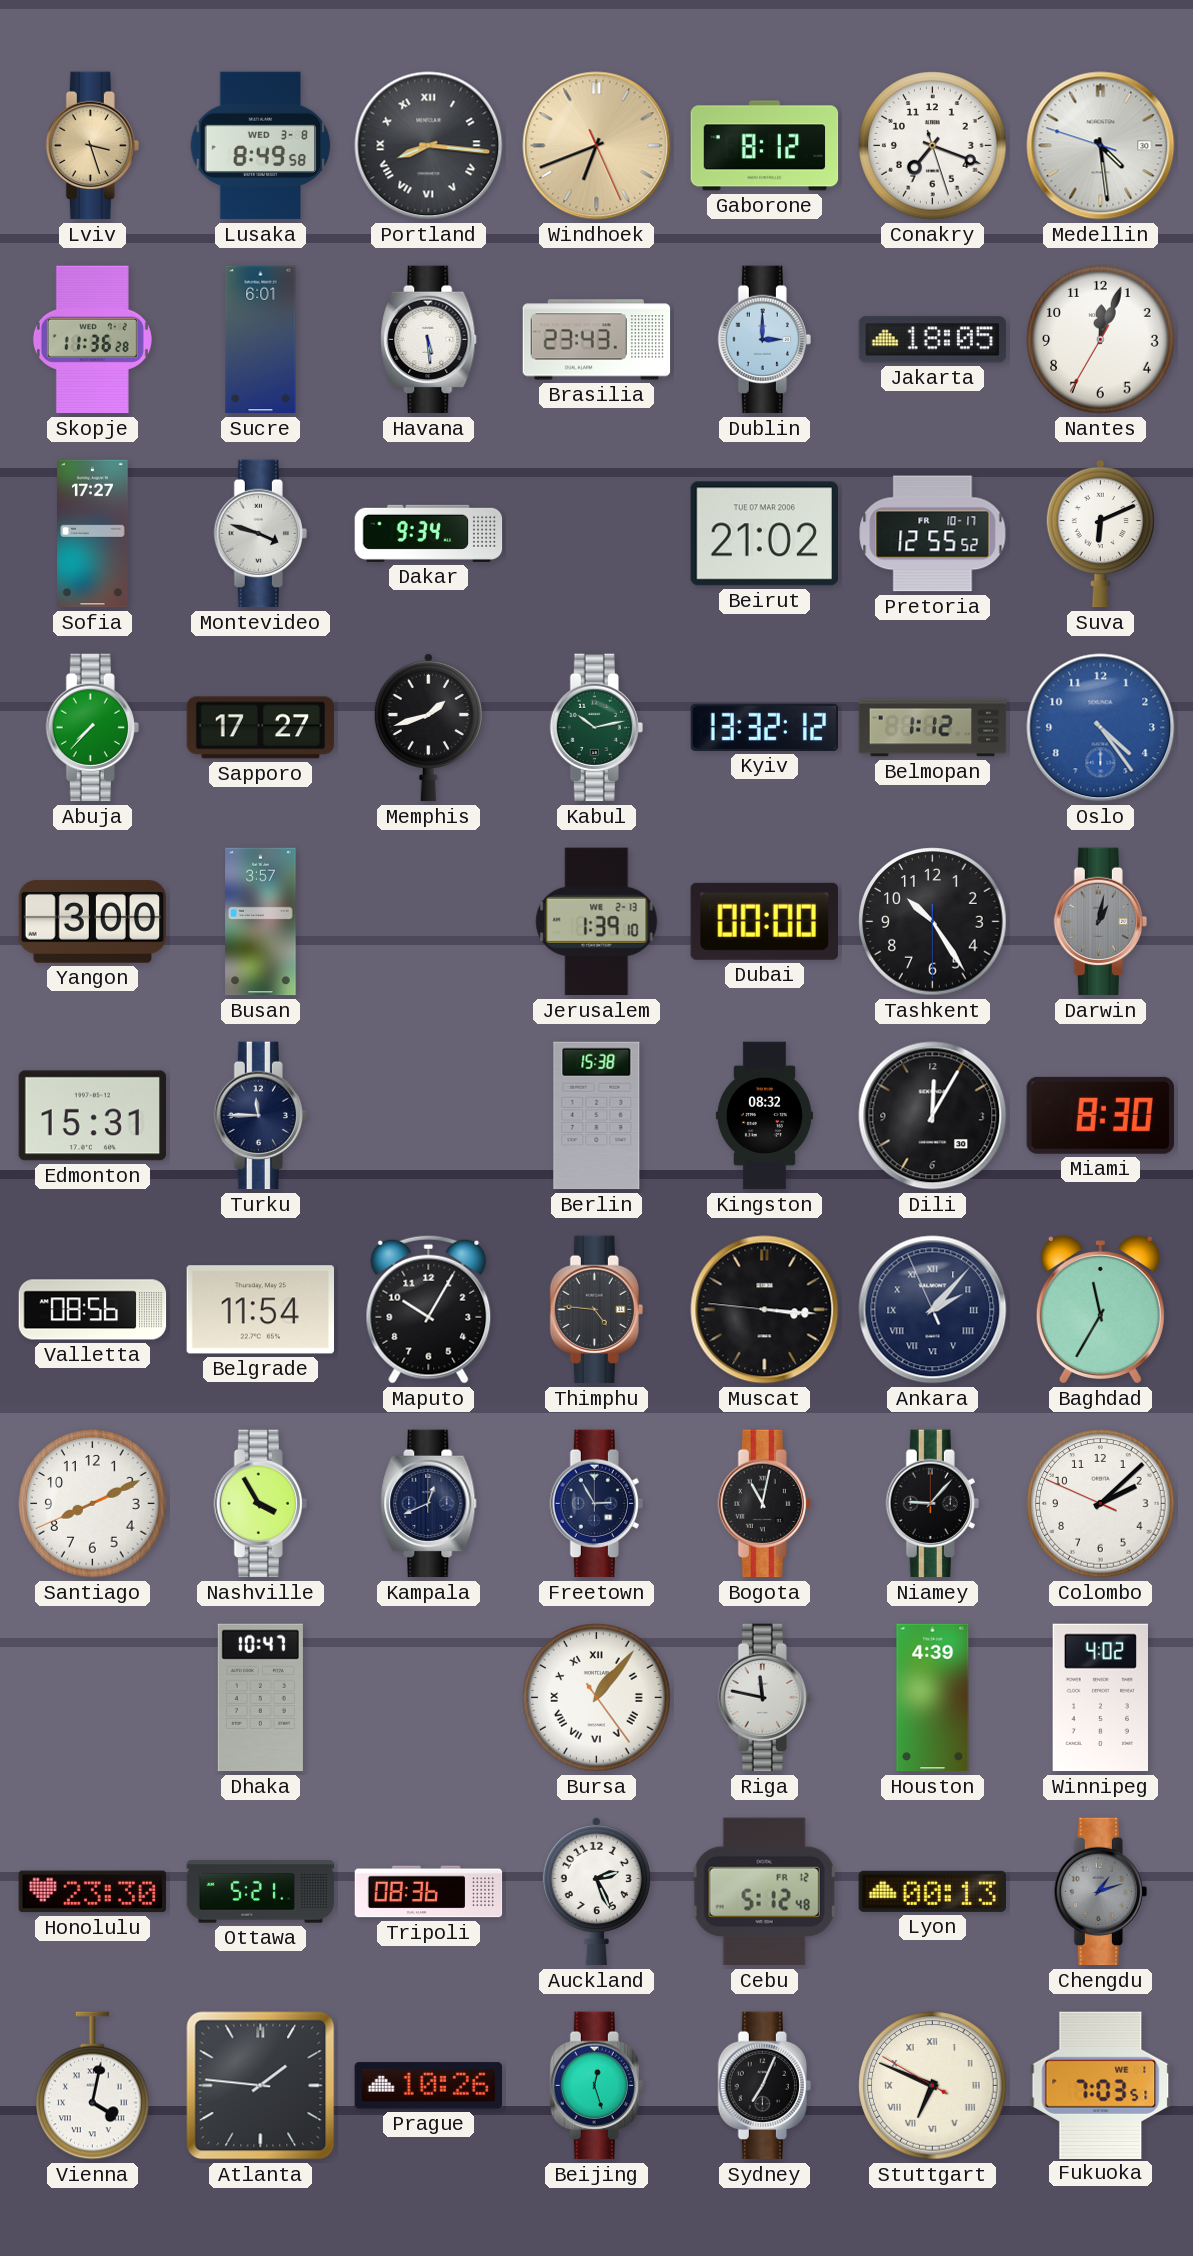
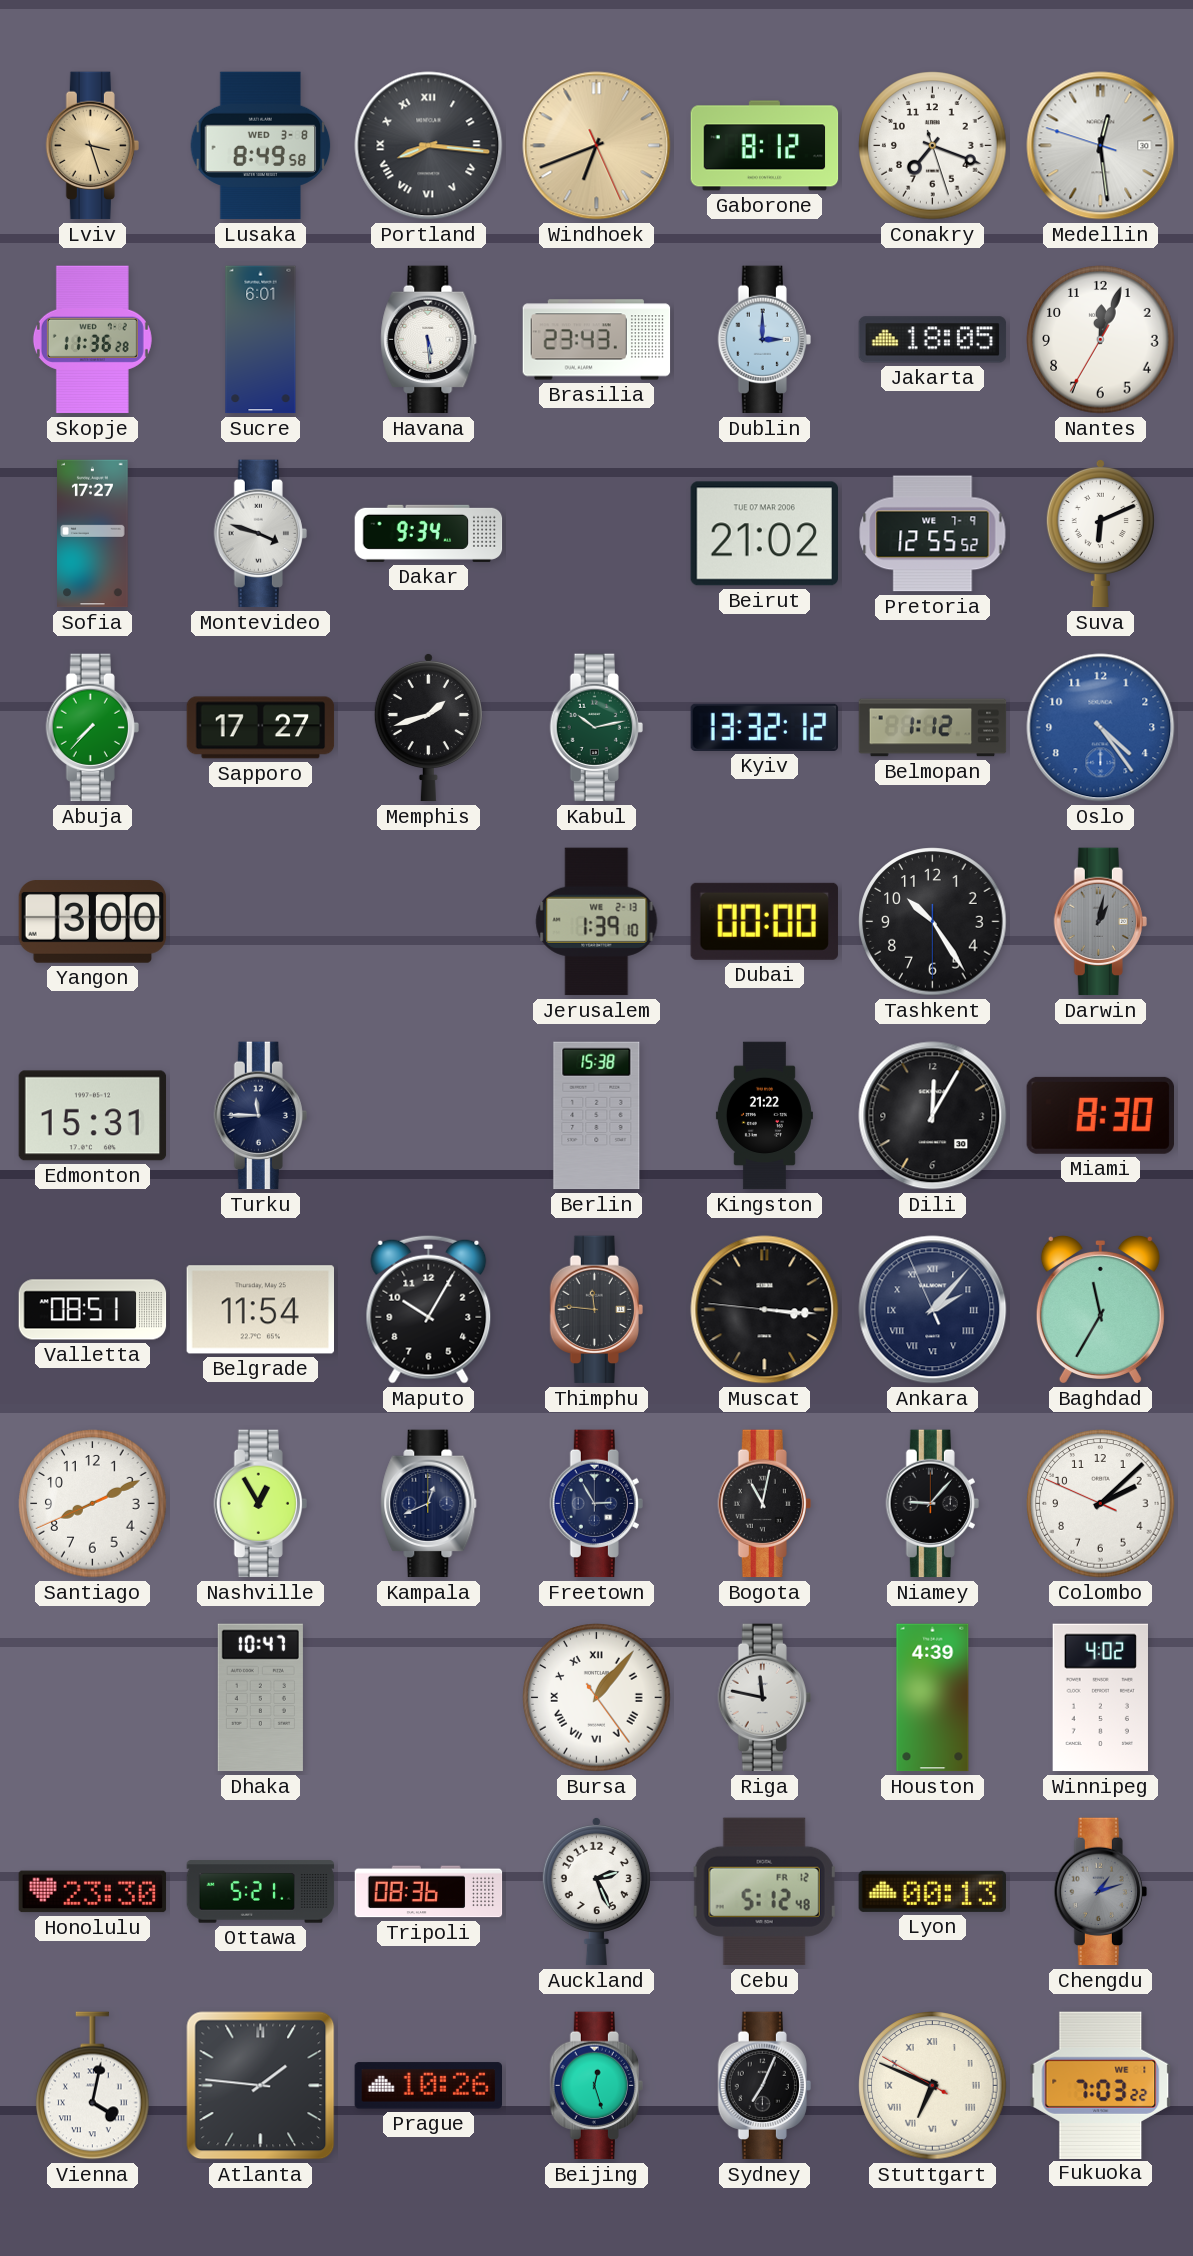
Medellin: 4:28 -> 12:28 (1101, 146)
Pretoria date: FR 10-17 -> WE 7-9 (933, 534)
Busan: 3:57 -> none (261, 922)
Kingston: 08:32 -> 21:22 (764, 1116)
Valletta: 08:56 -> 08:51 (93, 1310)
Thimphu: 4:46 -> 11:46 (596, 1310)
Nashville: 3:55 -> 12:55 (260, 1504)
Fukuoka: 7:03:51 -> 7:03:22 (1101, 2085)
